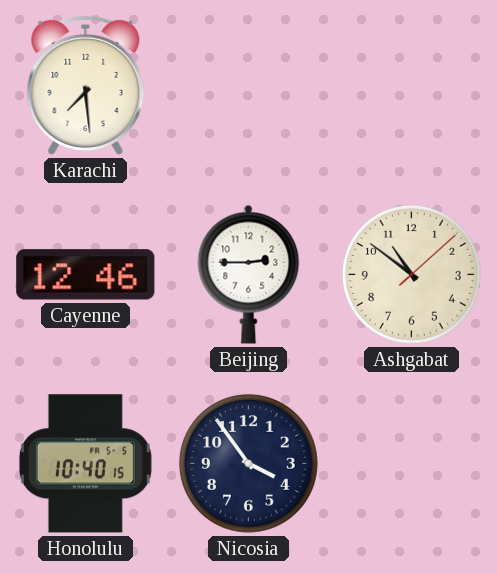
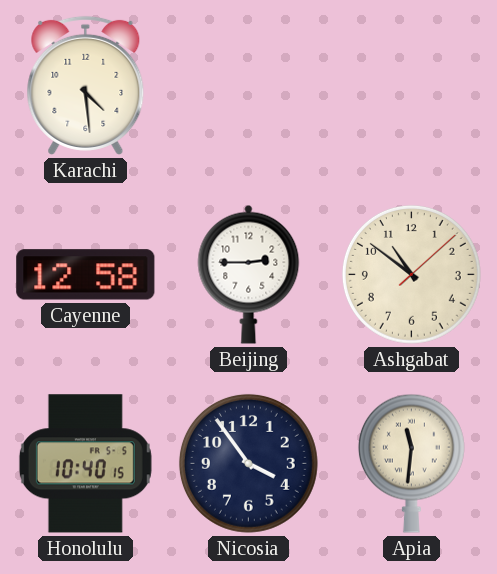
Karachi: 7:29 -> 4:29 (86, 85)
Cayenne: 12:46 -> 12:58 (86, 275)
Apia: none -> 11:31 (411, 463)
